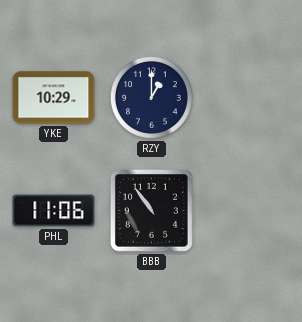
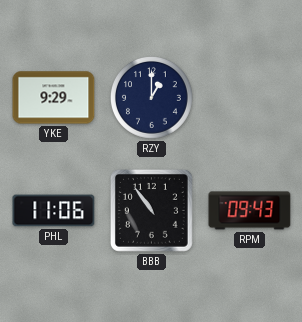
YKE: 10:29 -> 9:29 (54, 98)
RPM: none -> 09:43 (250, 211)
